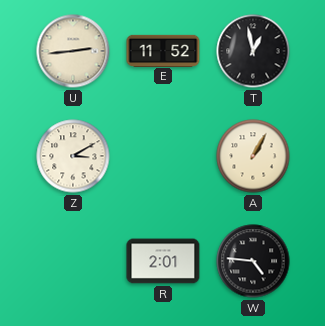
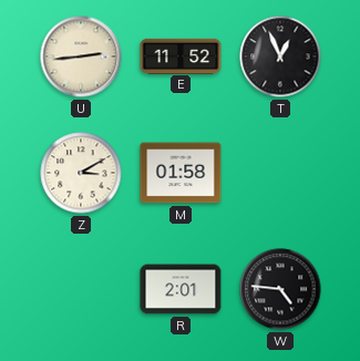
T: 12:58 -> 12:56 (280, 56)
M: none -> 01:58 (181, 173)
A: 1:05 -> none (253, 156)
